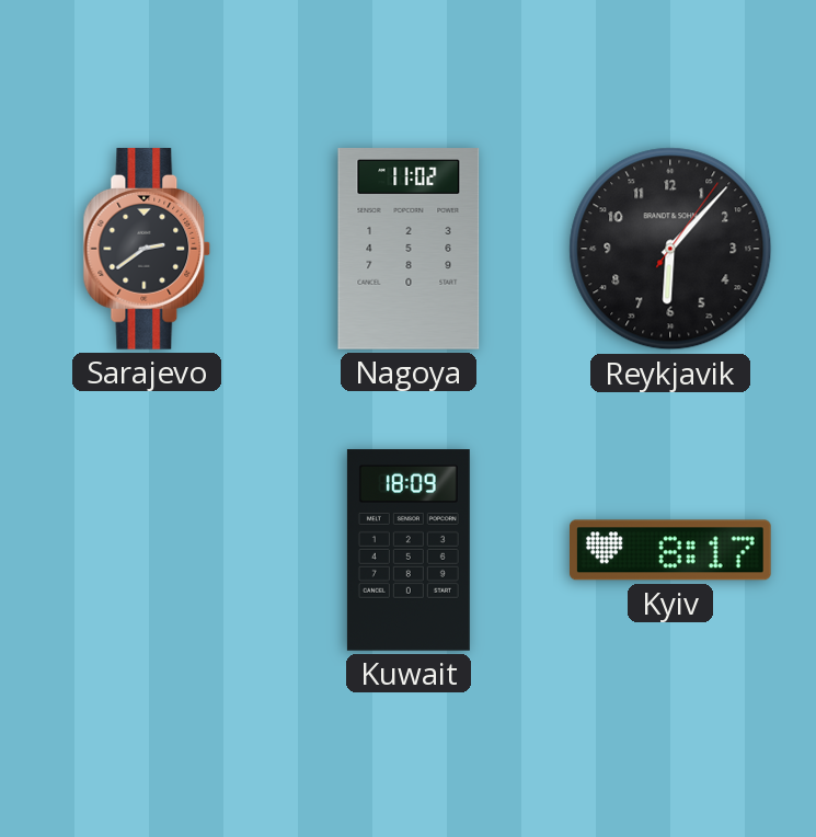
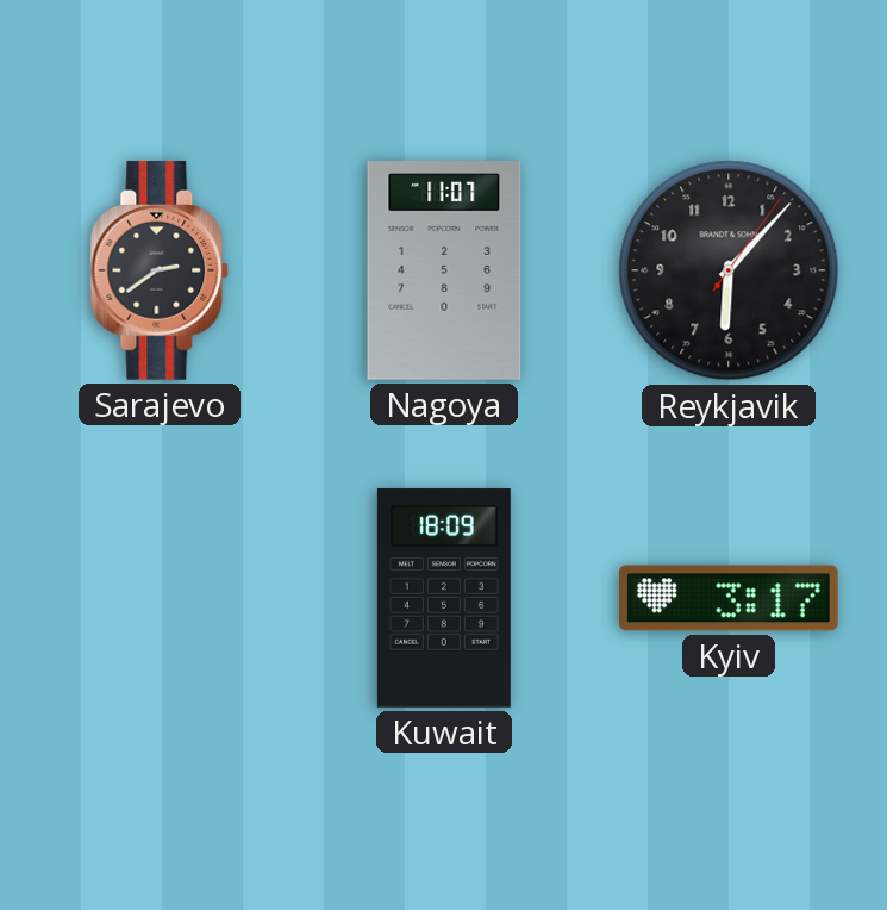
Nagoya: 11:02 -> 11:07 (444, 270)
Kyiv: 8:17 -> 3:17 (730, 598)
